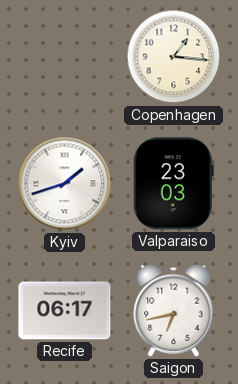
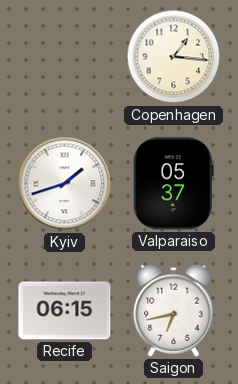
Valparaiso: 23:03 -> 05:37 (173, 184)
Recife: 06:17 -> 06:15 (65, 311)
